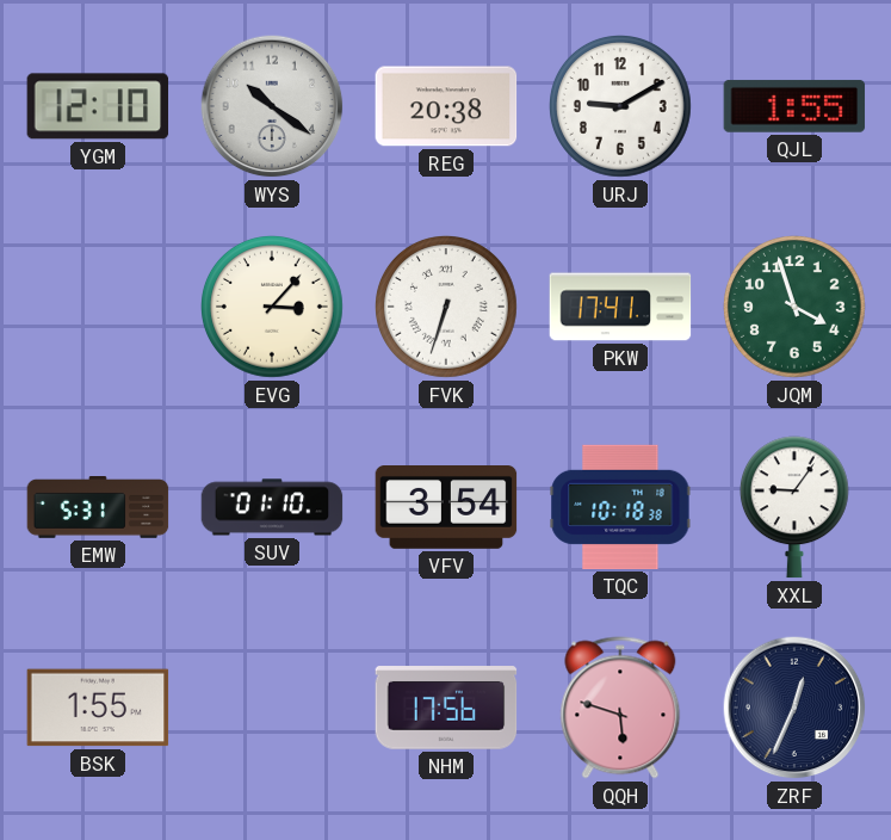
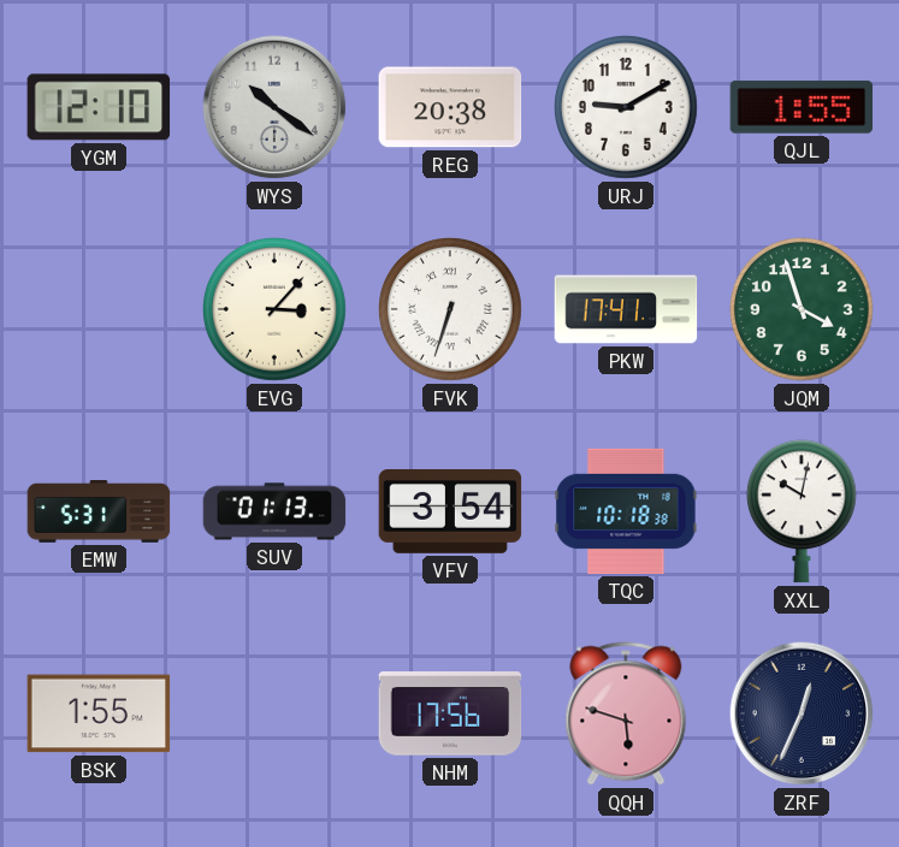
SUV: 01:10 -> 01:13 (274, 511)
XXL: 9:06 -> 10:02 (802, 511)
